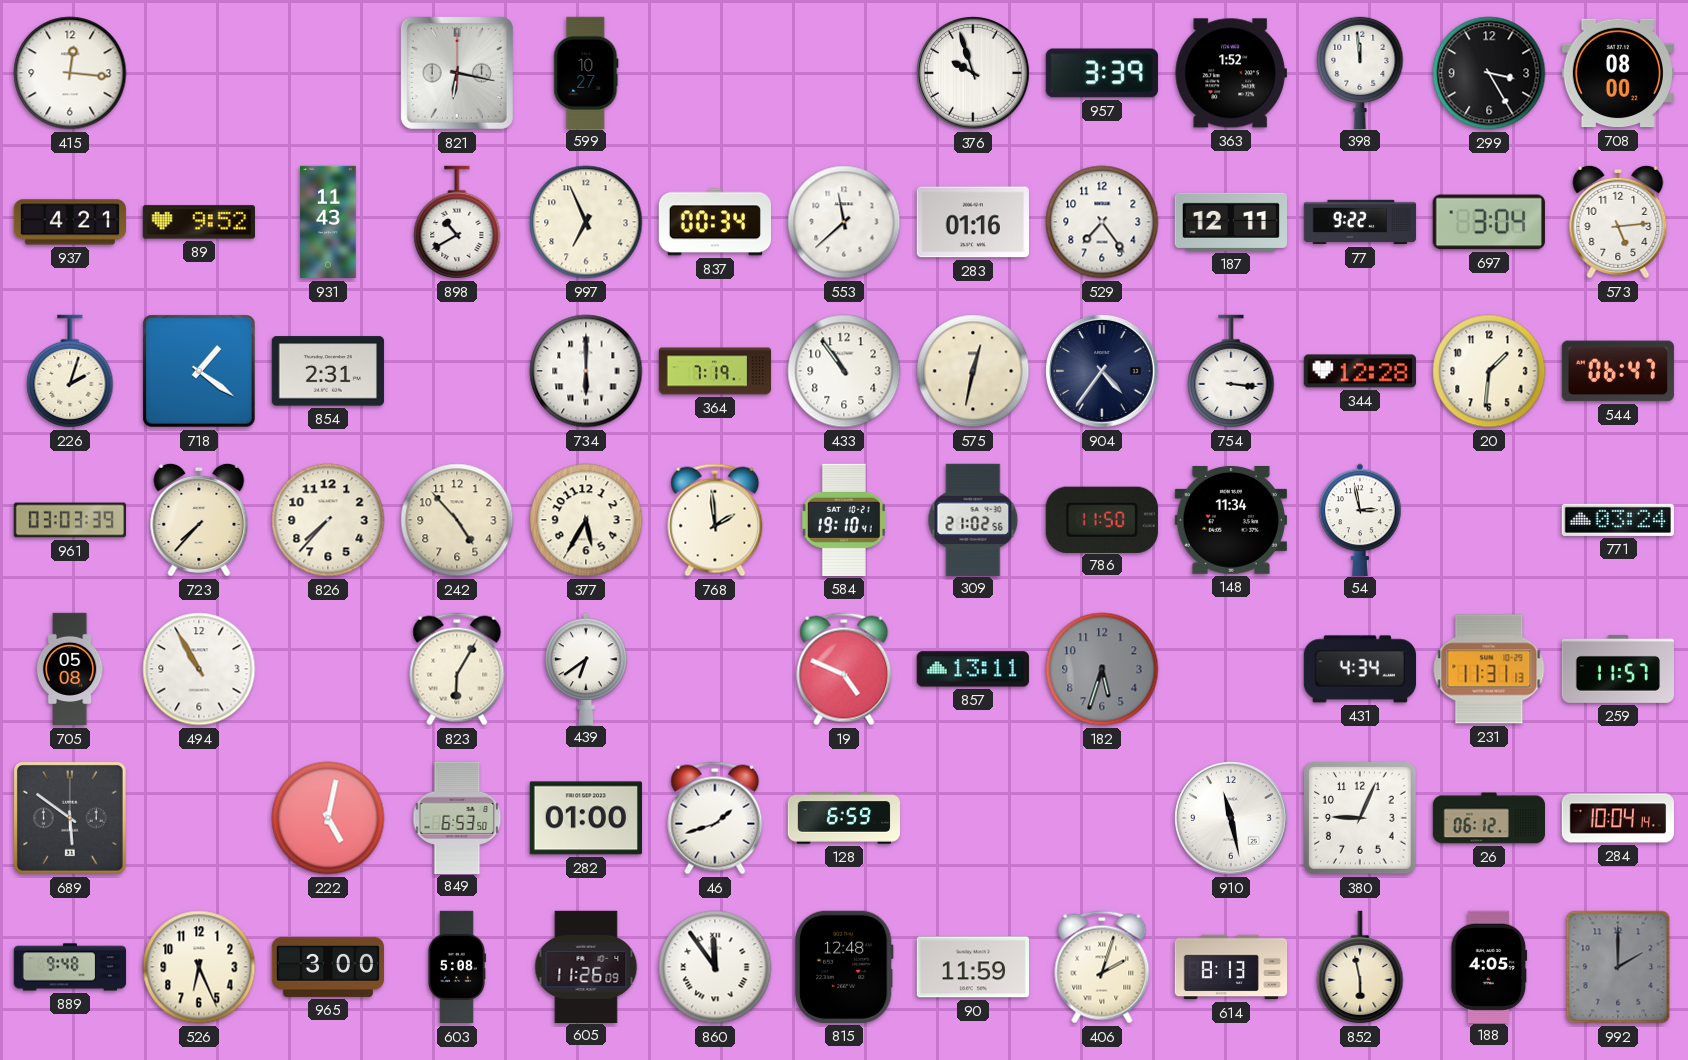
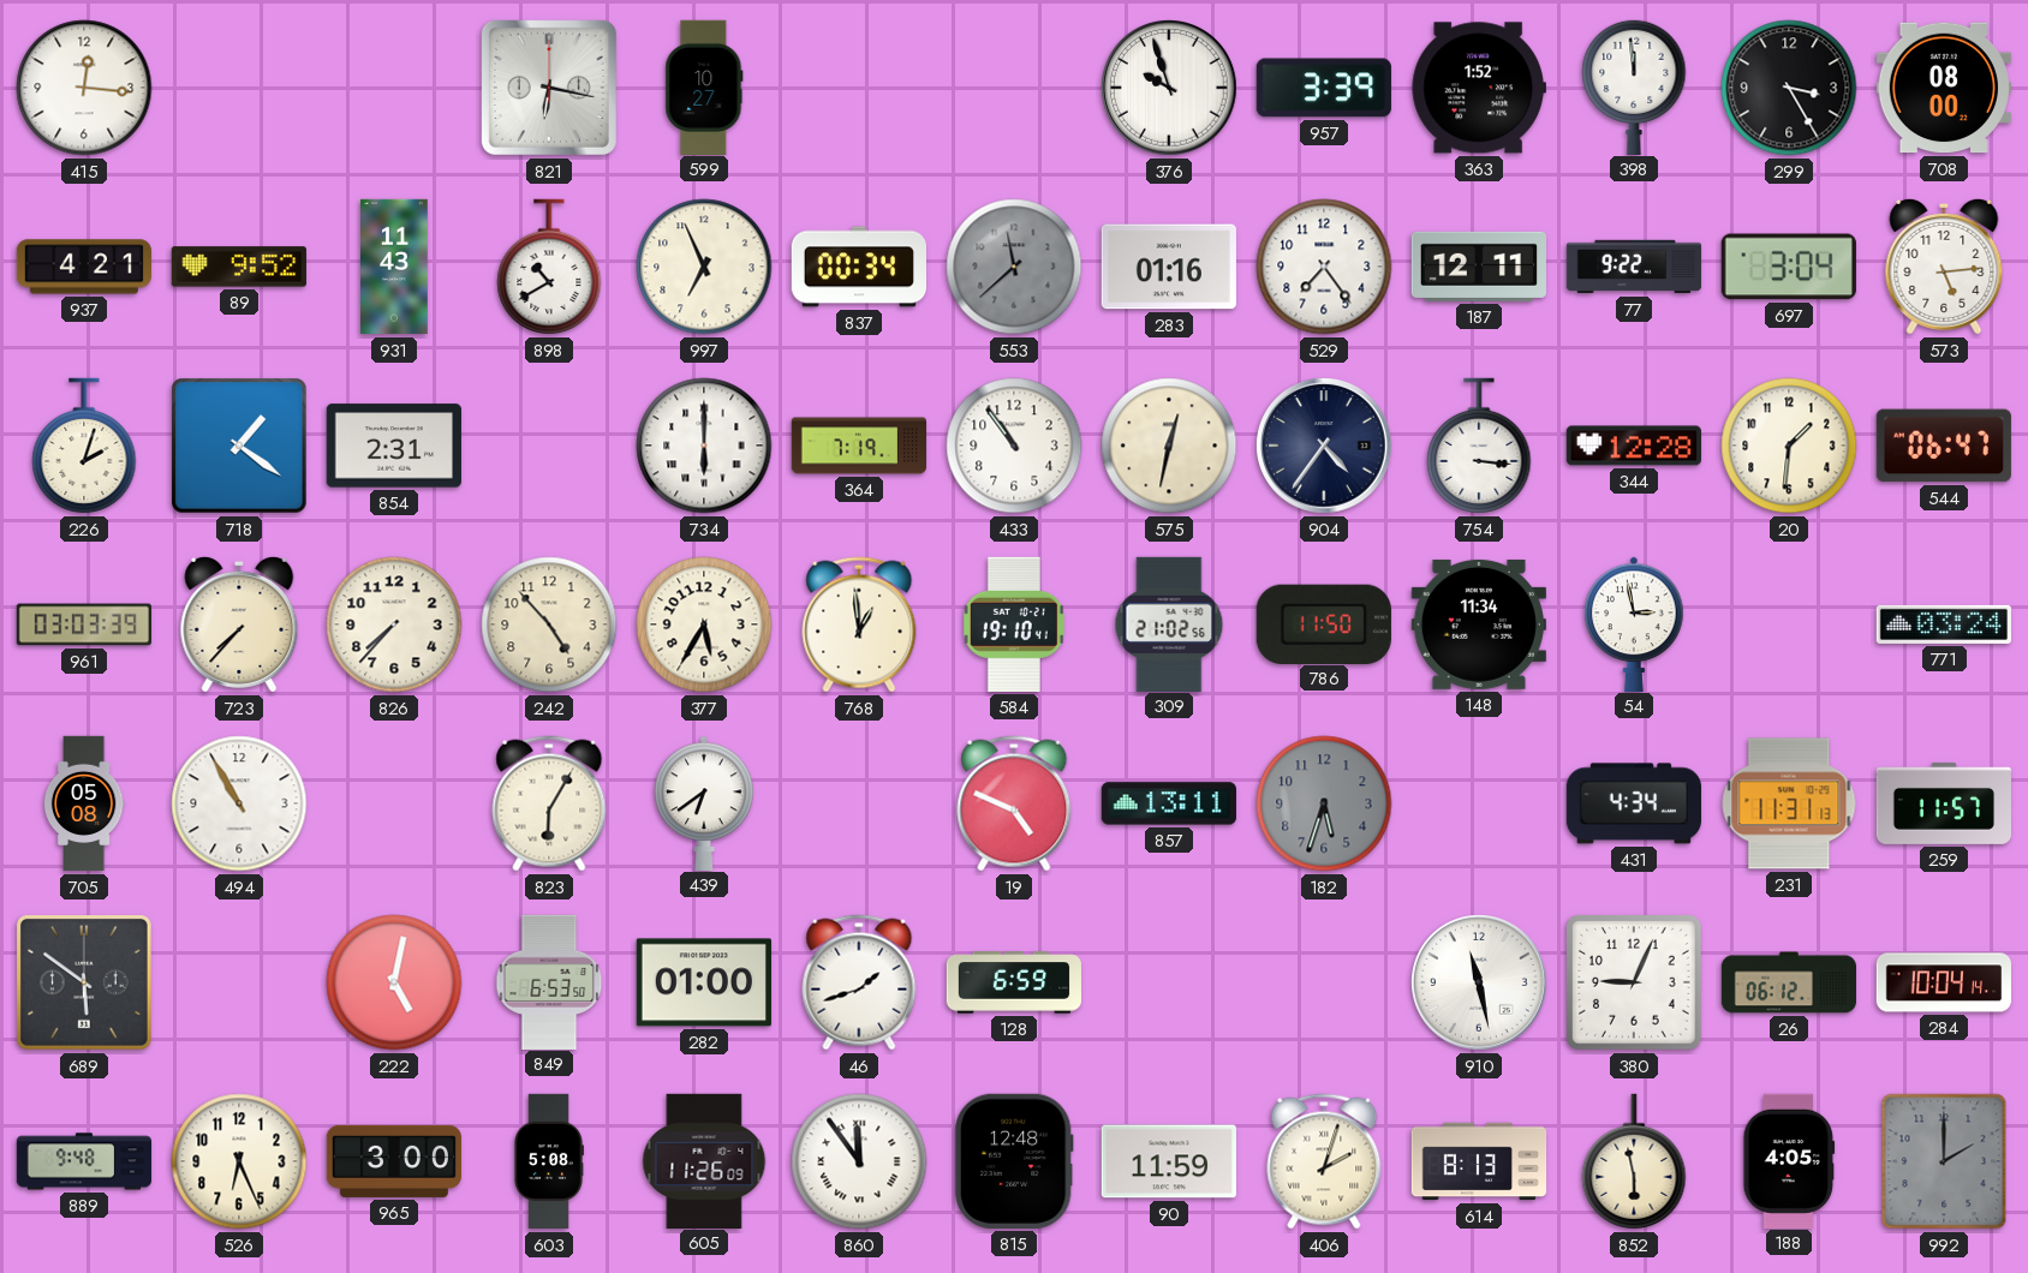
553 dial: white -> grey (1014, 267)
768: 1:59 -> 12:59 (859, 624)
